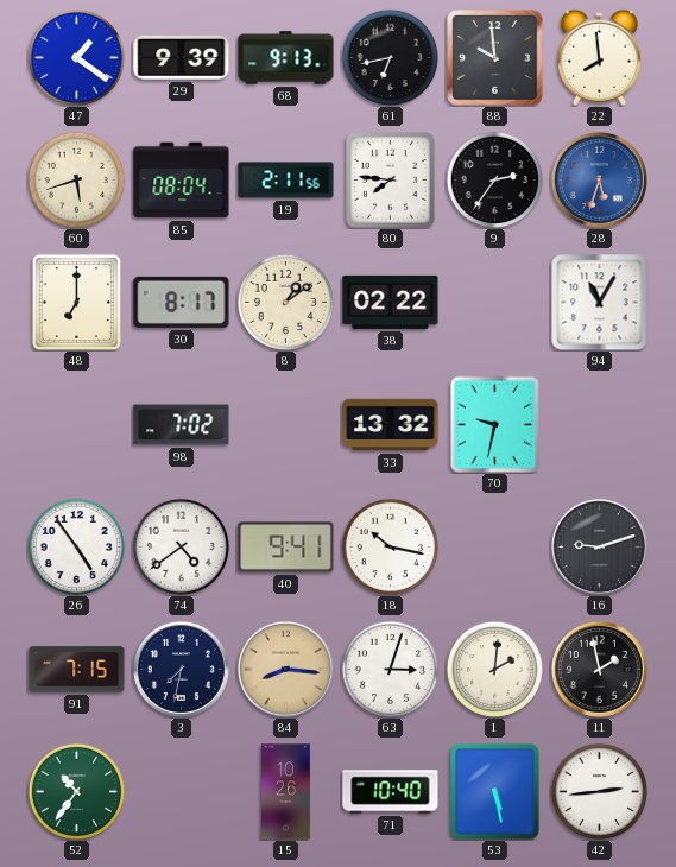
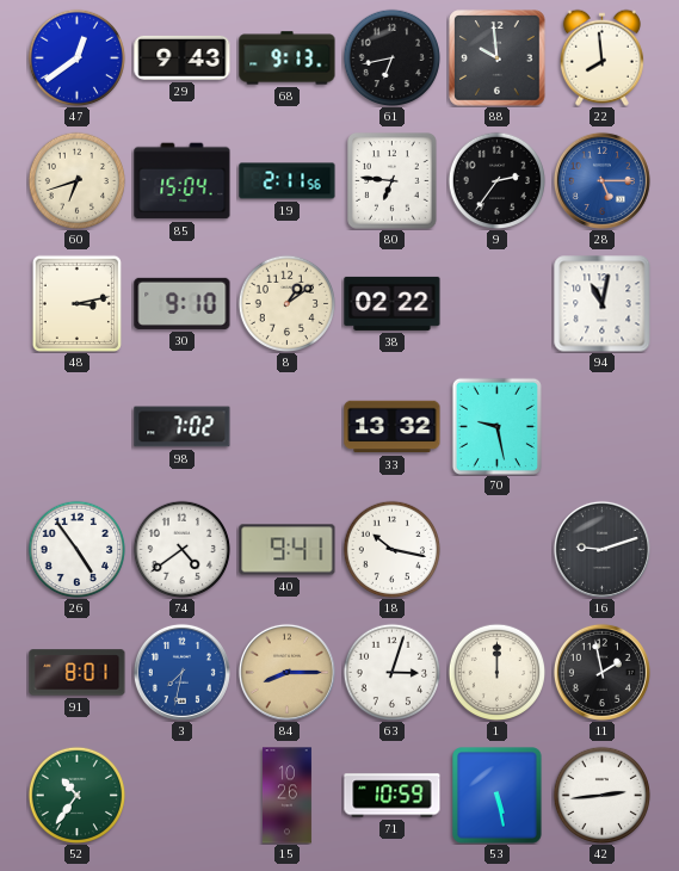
47: 1:21 -> 12:39 (76, 57)
29: 9:39 -> 9:43 (183, 57)
60: 5:42 -> 6:42 (76, 180)
85: 08:04 -> 15:04 (183, 181)
80: 7:46 -> 6:46 (393, 181)
28: 5:33 -> 5:15 (601, 180)
48: 7:00 -> 3:13 (76, 303)
30: 8:17 -> 9:10 (183, 303)
94: 11:05 -> 11:02 (603, 304)
70: 9:32 -> 9:28 (496, 426)
91: 7:15 -> 8:01 (78, 673)
3 dial: navy -> blue (181, 672)
84: 8:16 -> 8:15 (286, 672)
1: 2:01 -> 12:00 (496, 672)
71: 10:40 -> 10:59 (393, 796)
